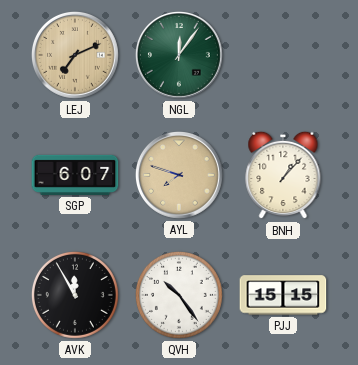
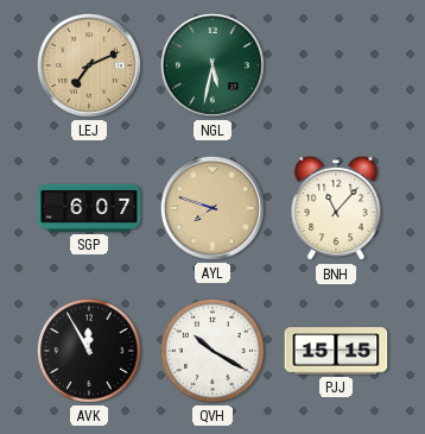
NGL: 12:06 -> 5:32 (214, 67)
BNH: 1:07 -> 11:07 (336, 208)
QVH: 10:24 -> 10:20 (213, 351)
